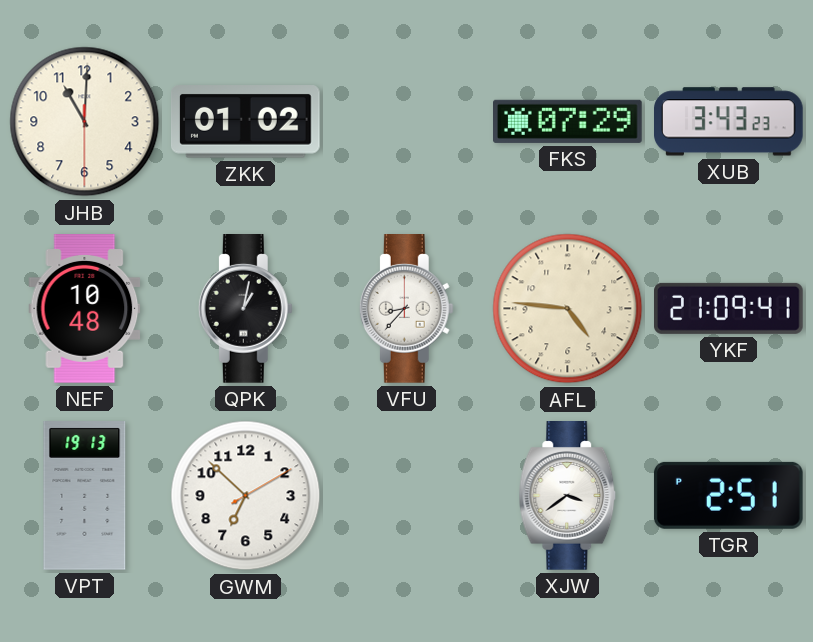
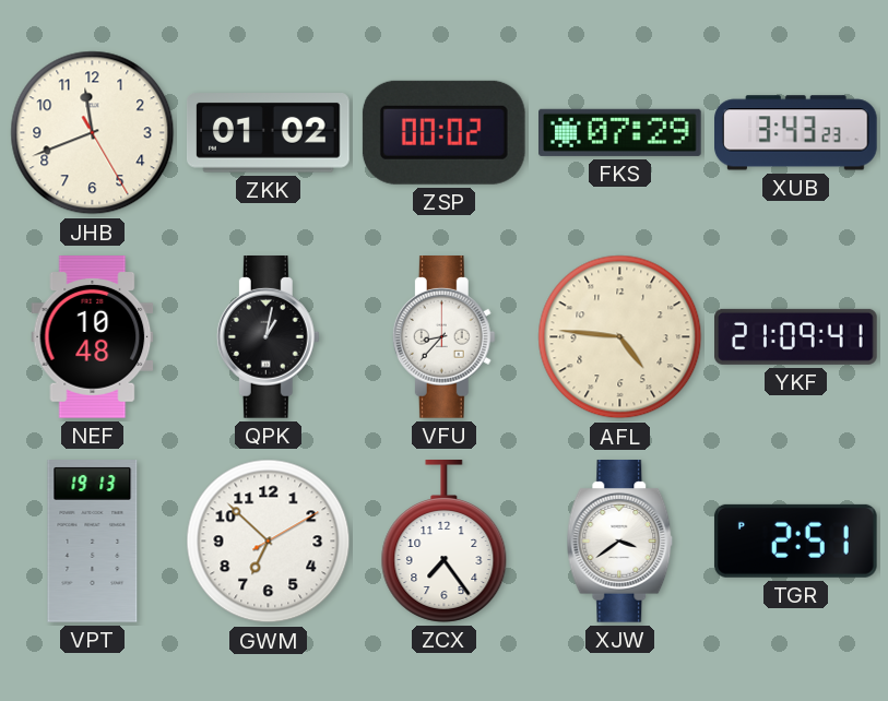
JHB: 11:00 -> 11:41 (93, 133)
ZSP: none -> 00:02 (443, 132)
ZCX: none -> 7:24 (445, 542)
